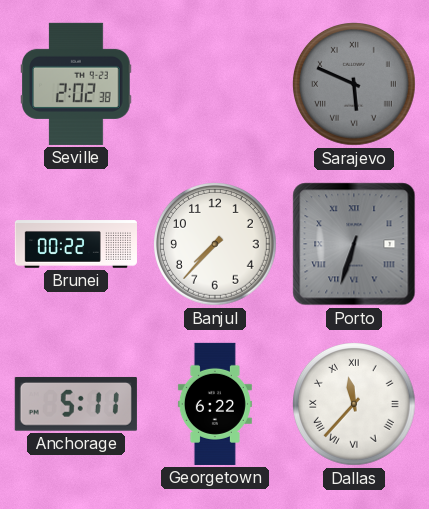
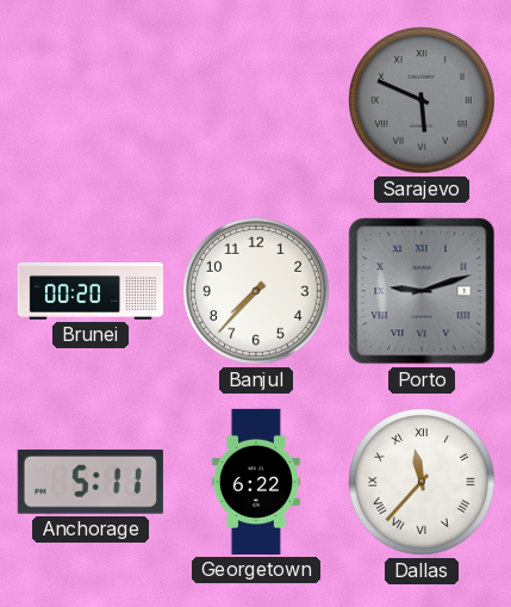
Seville: 2:02 -> none (77, 84)
Brunei: 00:22 -> 00:20 (91, 291)
Porto: 6:33 -> 9:12 (422, 291)
